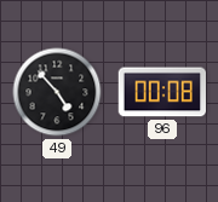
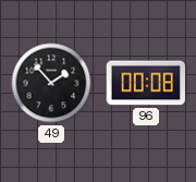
49: 4:53 -> 1:53 (51, 83)
